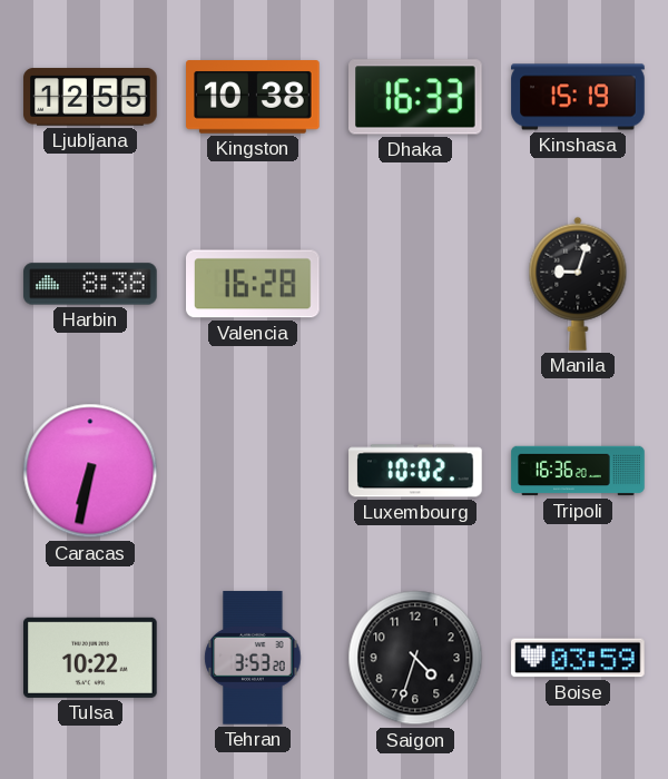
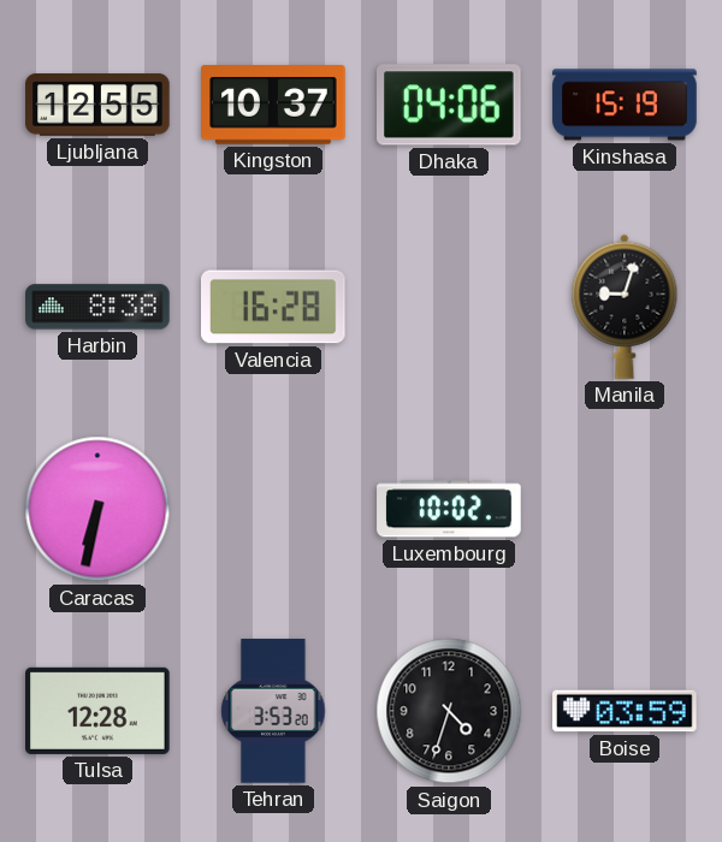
Kingston: 10:38 -> 10:37 (273, 105)
Dhaka: 16:33 -> 04:06 (450, 105)
Tripoli: 16:36 -> none (578, 471)
Tulsa: 10:22 -> 12:28 (99, 711)
